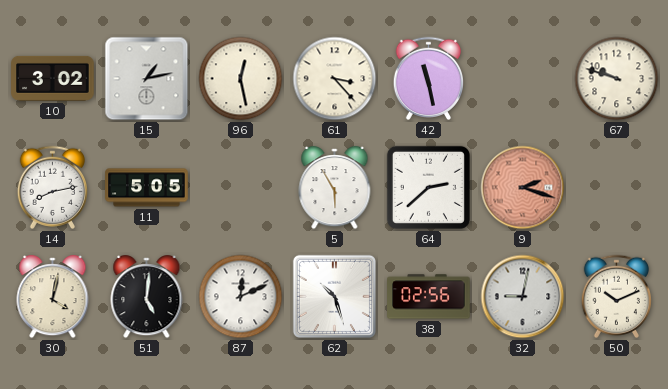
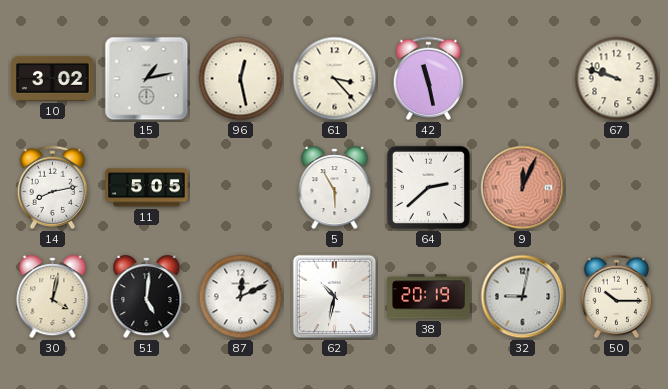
9: 2:18 -> 12:04 (523, 188)
62: 10:27 -> 10:32 (334, 296)
38: 02:56 -> 20:19 (429, 297)
50: 10:11 -> 10:15 (616, 296)
